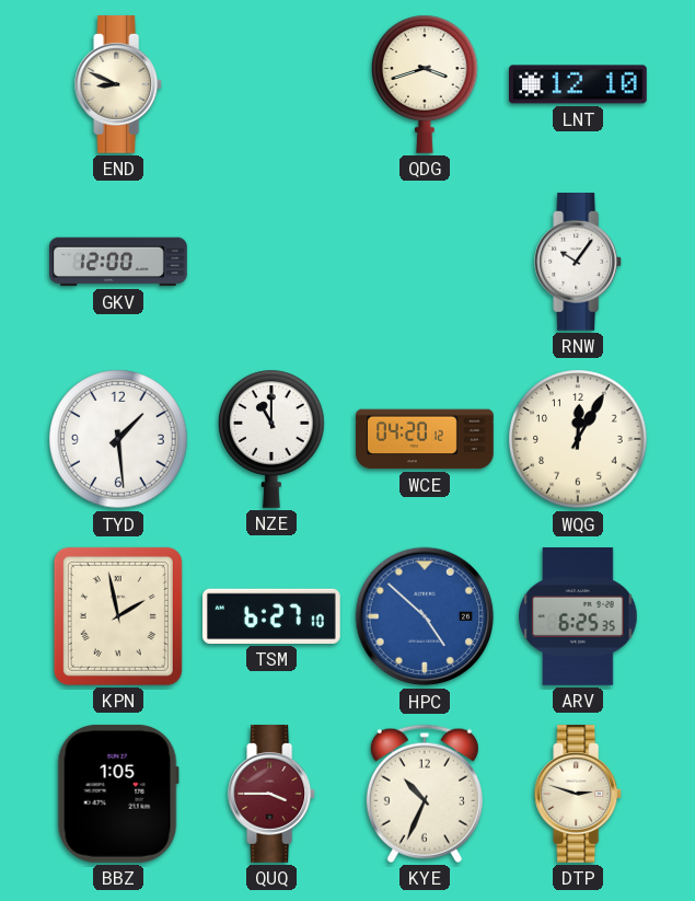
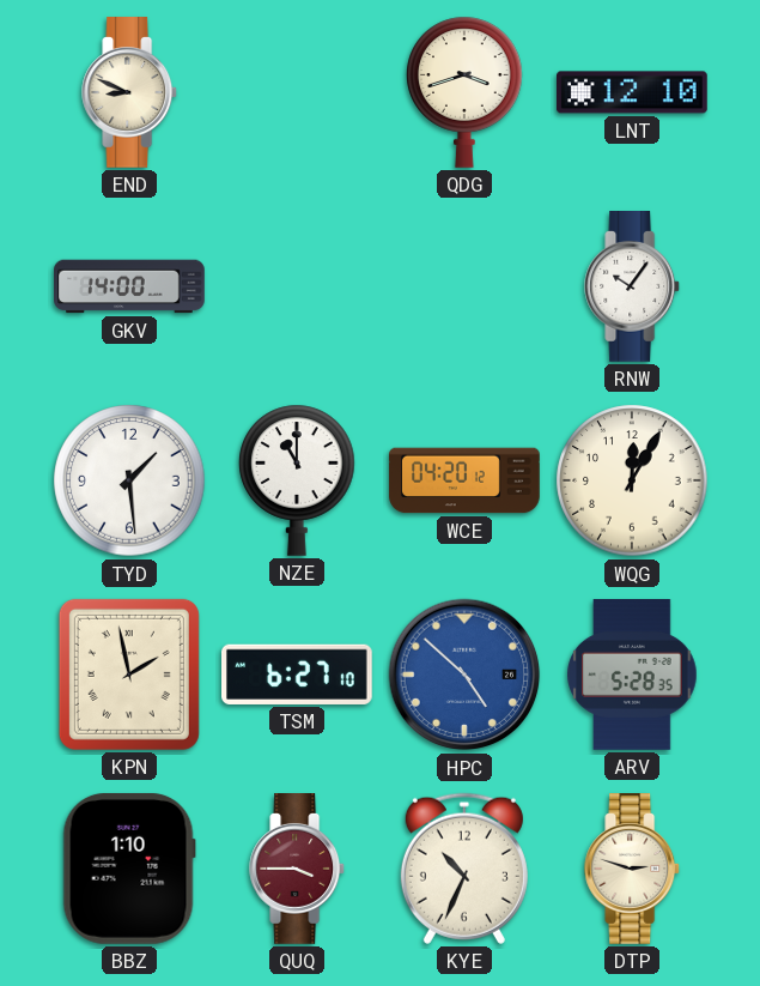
GKV: 12:00 -> 14:00 (129, 286)
ARV: 6:25 -> 5:28 (632, 676)
BBZ: 1:05 -> 1:10 (129, 869)
